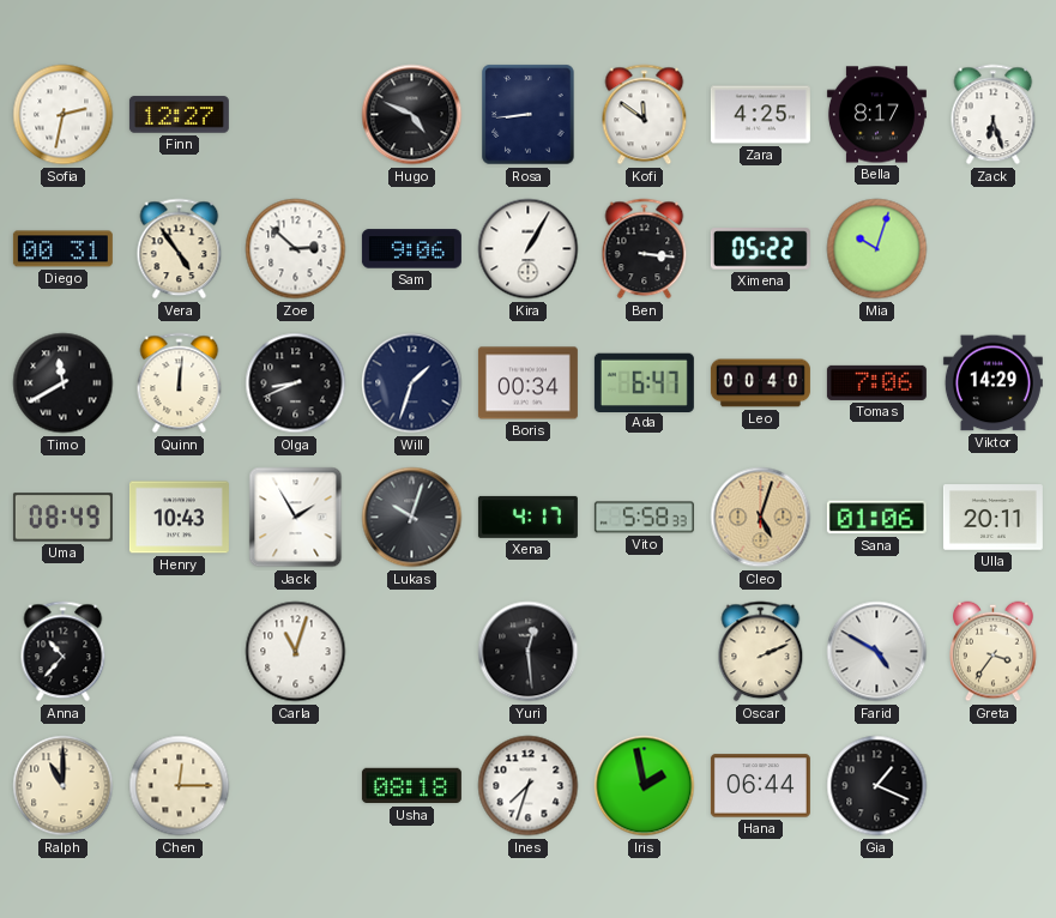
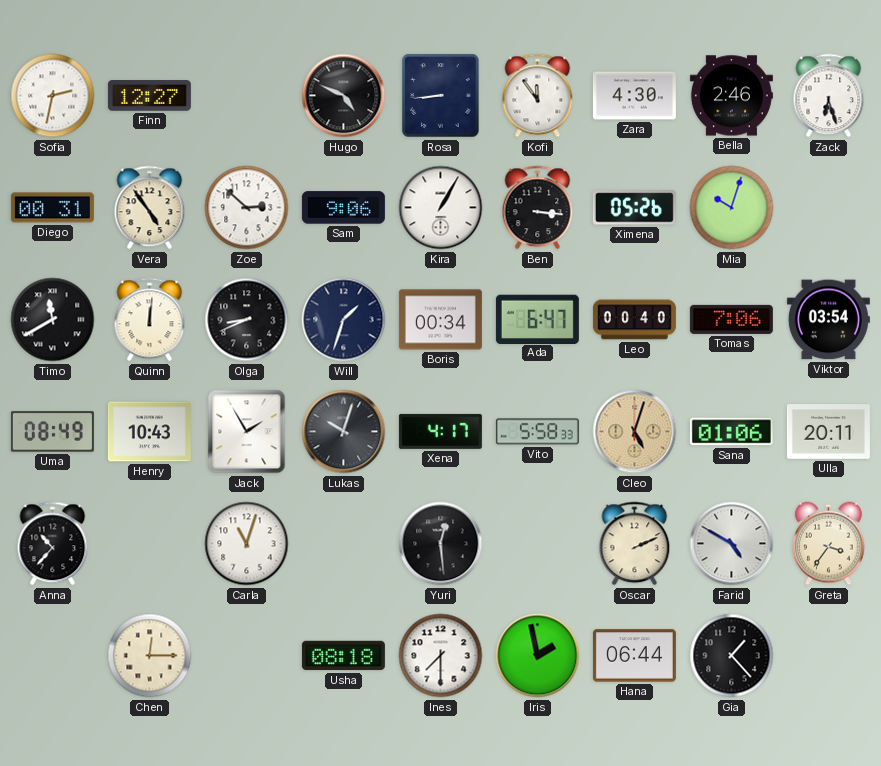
Kofi: 11:51 -> 11:54 (538, 96)
Zara: 4:25 -> 4:30 (634, 96)
Bella: 8:17 -> 2:46 (731, 96)
Ximena: 05:22 -> 05:26 (634, 208)
Viktor: 14:29 -> 03:54 (828, 320)
Ralph: 11:00 -> none (64, 786)
Ines: 7:33 -> 7:30 (441, 656)
Gia: 1:19 -> 1:23 (732, 656)
